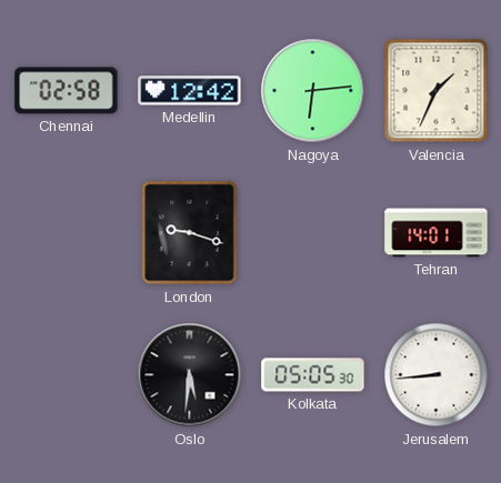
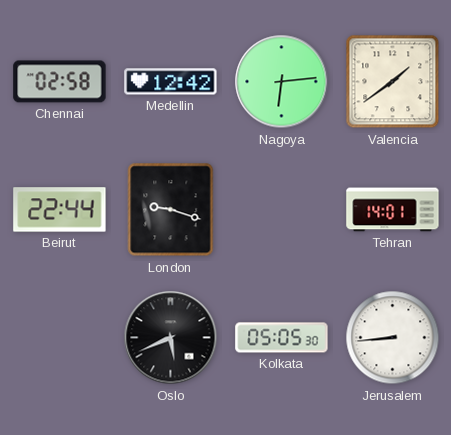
Valencia: 1:34 -> 1:39 (393, 82)
Beirut: none -> 22:44 (60, 210)
Oslo: 5:31 -> 5:41 (171, 338)
